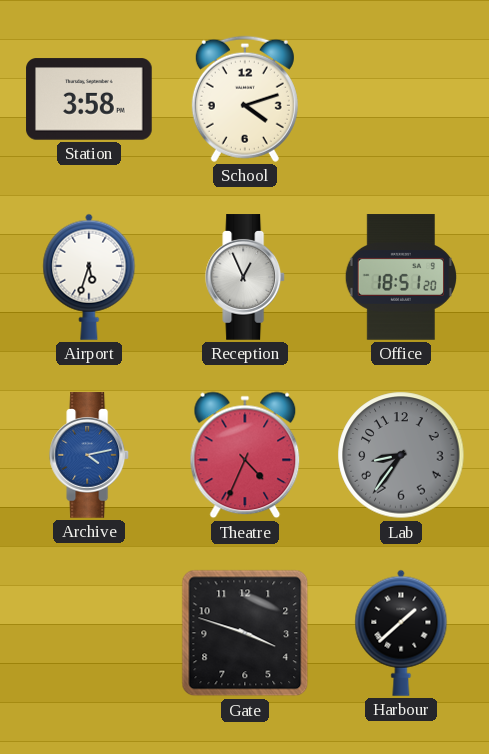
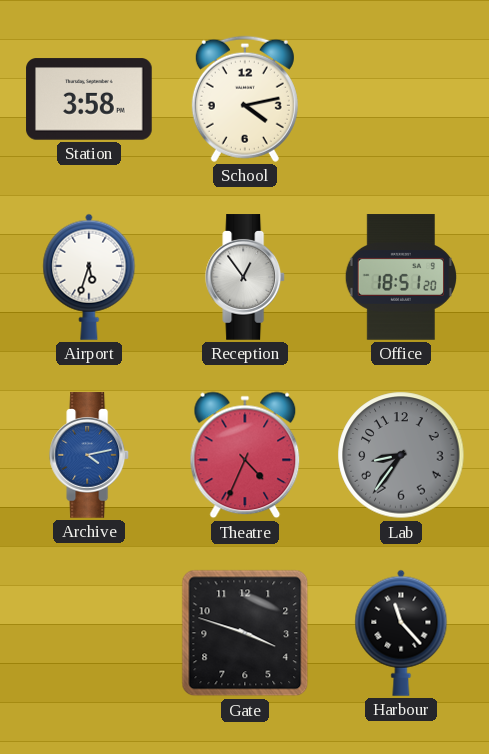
School: 4:12 -> 4:13 (245, 99)
Reception: 12:56 -> 12:54 (246, 277)
Harbour: 1:38 -> 11:23 (401, 633)
